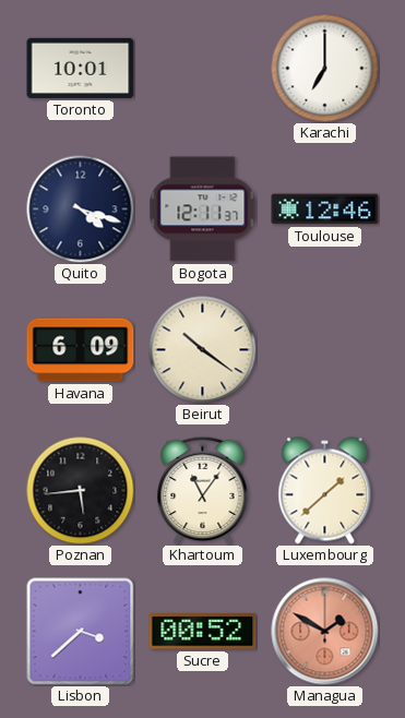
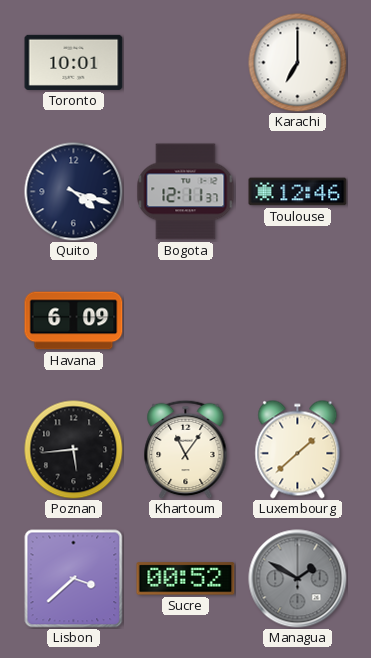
Beirut: 10:21 -> none (203, 350)
Managua dial: salmon -> grey (298, 579)
